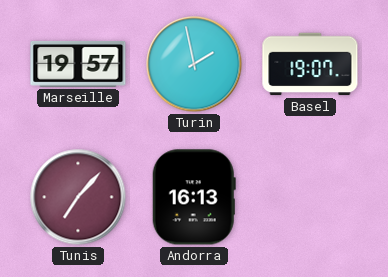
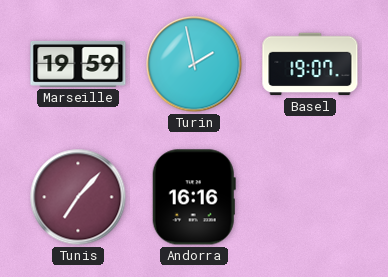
Marseille: 19:57 -> 19:59 (78, 64)
Andorra: 16:13 -> 16:16 (194, 197)
